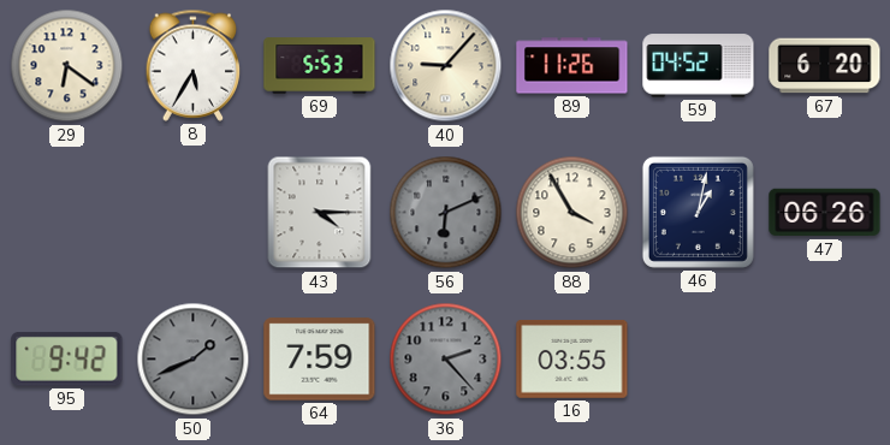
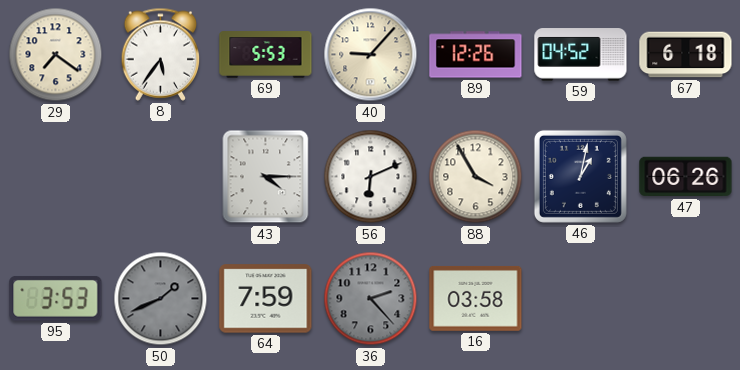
29: 6:21 -> 7:21 (56, 55)
8: 5:35 -> 5:36 (161, 54)
89: 11:26 -> 12:26 (476, 55)
67: 6:20 -> 6:18 (686, 55)
56 dial: grey -> white (371, 177)
95: 9:42 -> 3:53 (56, 298)
16: 03:55 -> 03:58 (476, 298)
